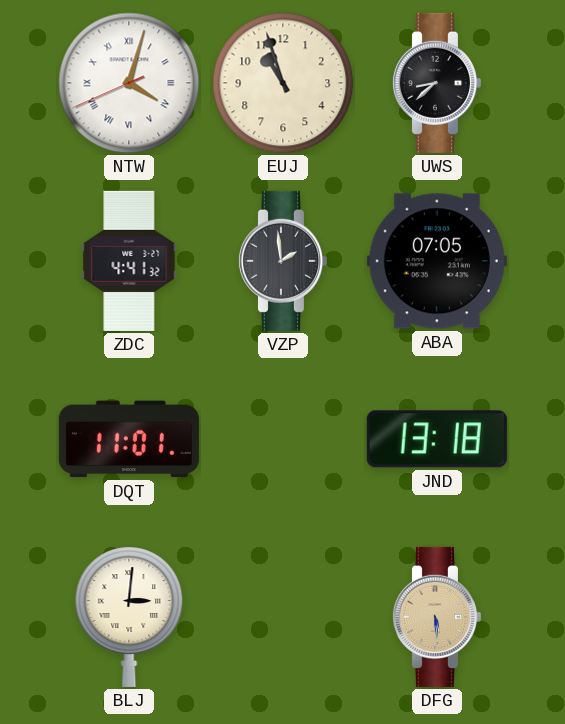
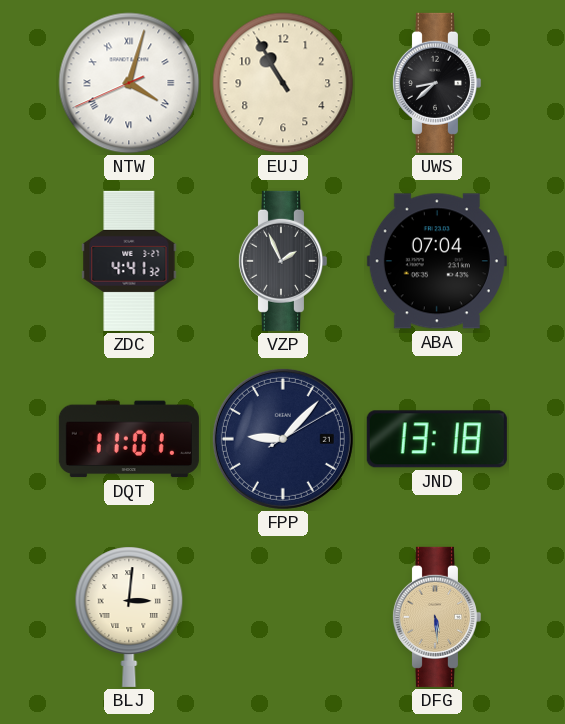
EUJ: 10:57 -> 10:55 (283, 83)
VZP: 1:59 -> 1:56 (282, 261)
ABA: 07:05 -> 07:04 (437, 261)
FPP: none -> 9:07 (283, 439)
